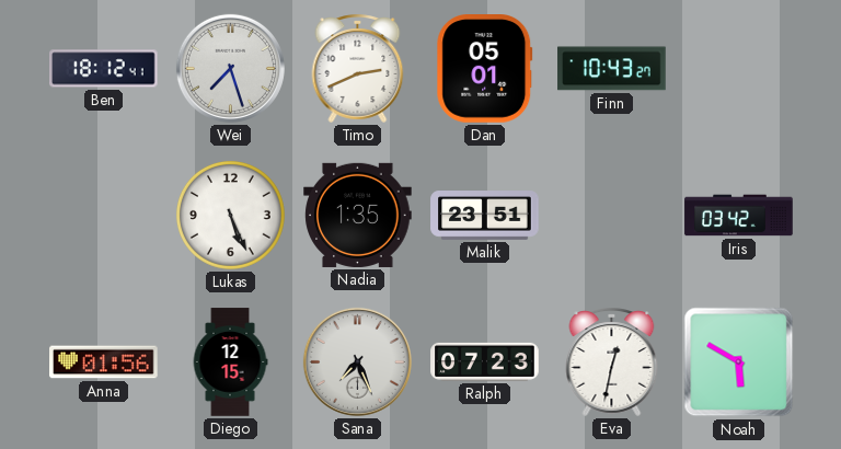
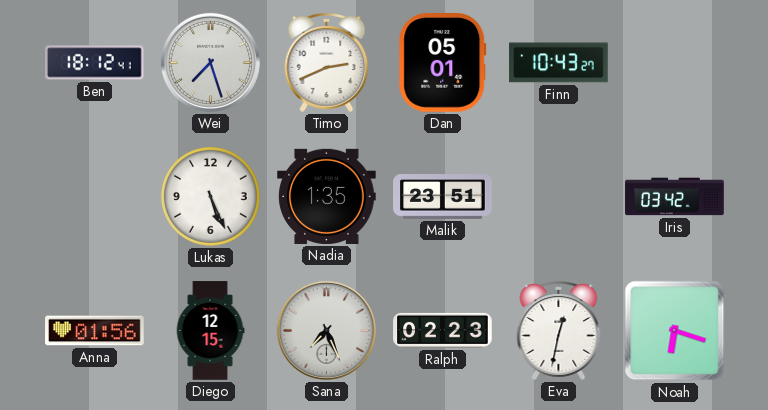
Ralph: 07:23 -> 02:23 (443, 330)
Noah: 5:50 -> 6:18 (675, 331)
